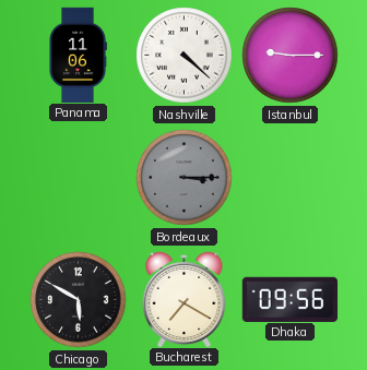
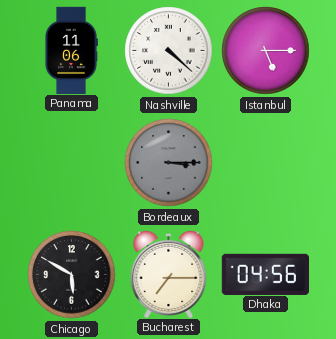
Istanbul: 9:15 -> 5:15 (266, 51)
Bucharest: 7:20 -> 7:15 (169, 273)
Dhaka: 09:56 -> 04:56 (265, 274)
